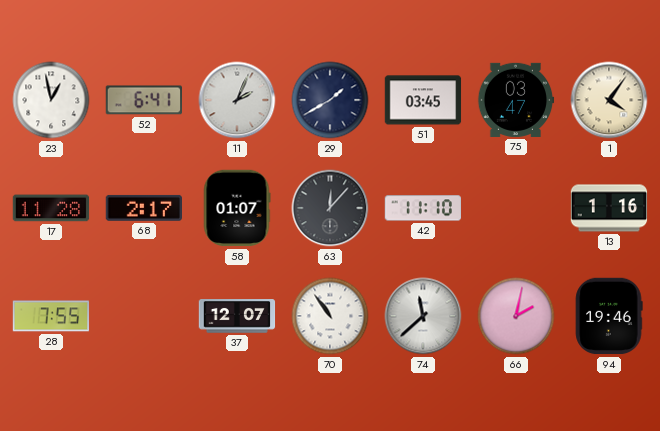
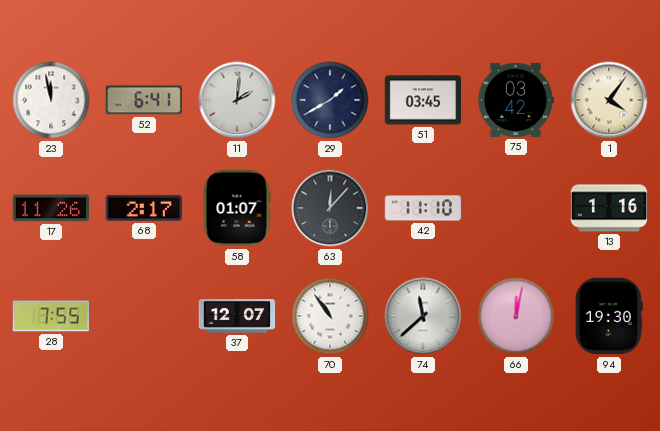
23: 12:58 -> 11:58 (51, 100)
11: 2:04 -> 2:01 (237, 100)
75: 03:47 -> 03:42 (516, 100)
17: 11:28 -> 11:26 (51, 208)
66: 2:02 -> 12:02 (516, 316)
94: 19:46 -> 19:30 (609, 316)
